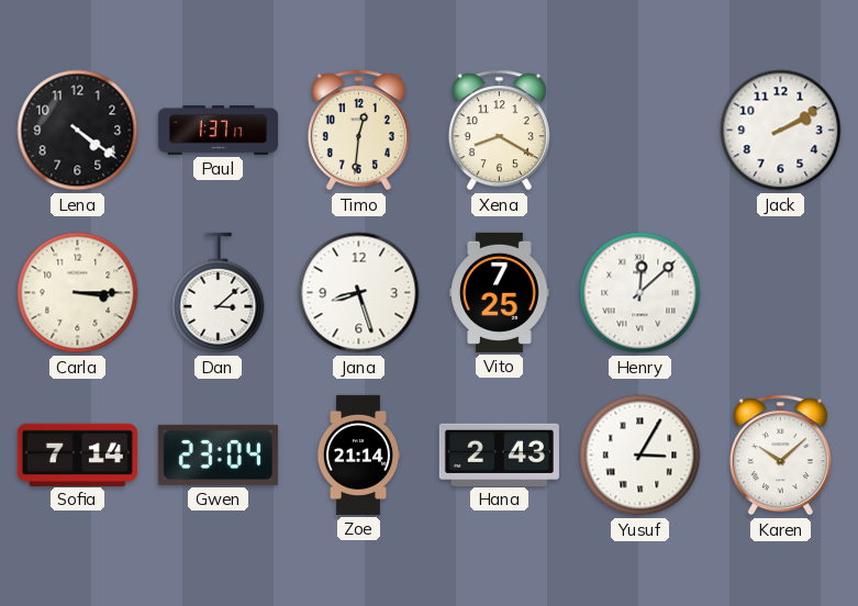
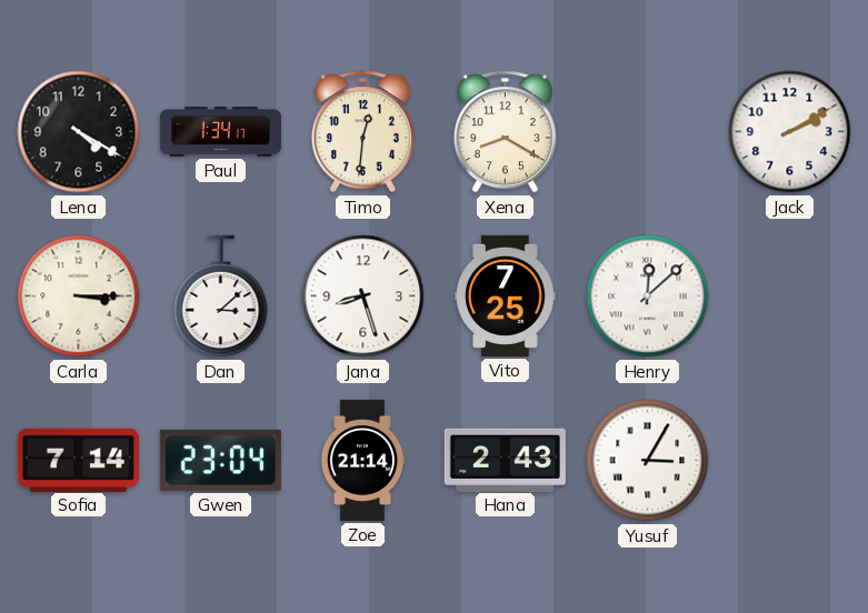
Lena: 4:21 -> 4:20 (79, 132)
Paul: 1:37 -> 1:34 (220, 132)
Karen: 10:08 -> none (780, 456)
